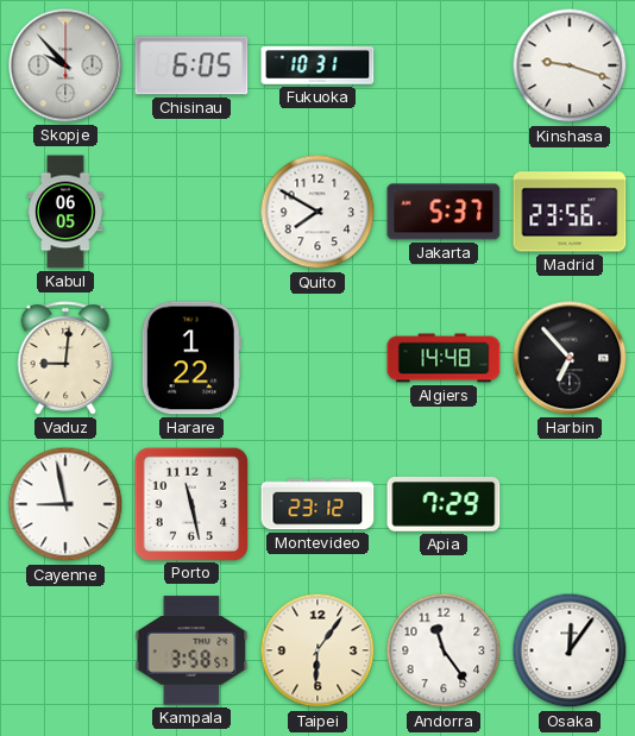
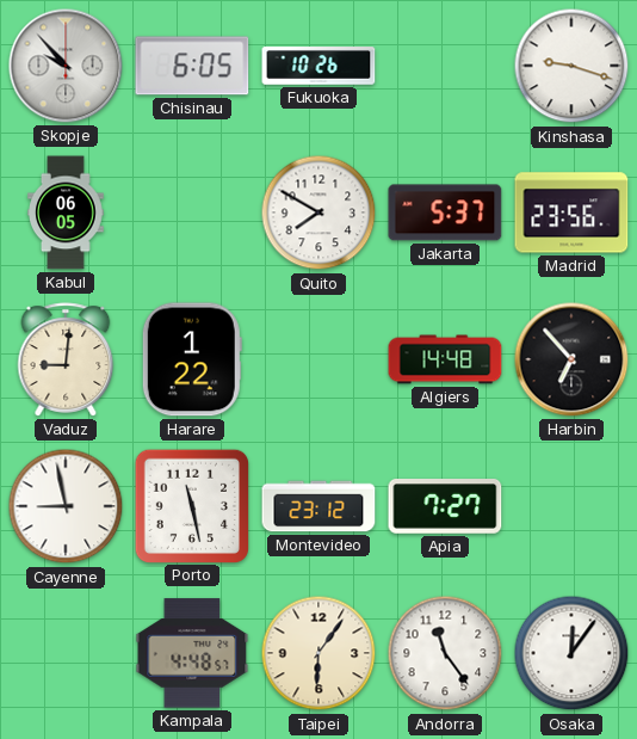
Fukuoka: 10:31 -> 10:26 (318, 66)
Apia: 7:29 -> 7:27 (445, 507)
Kampala: 3:58 -> 4:48 (192, 653)
